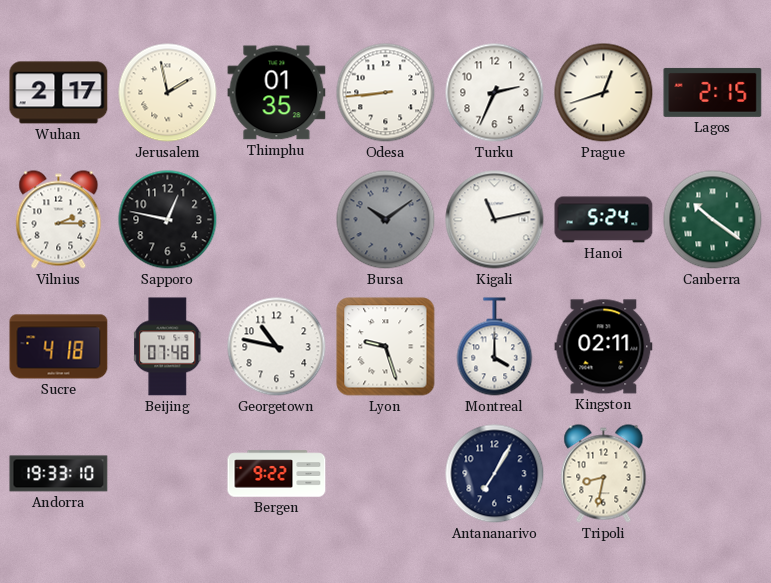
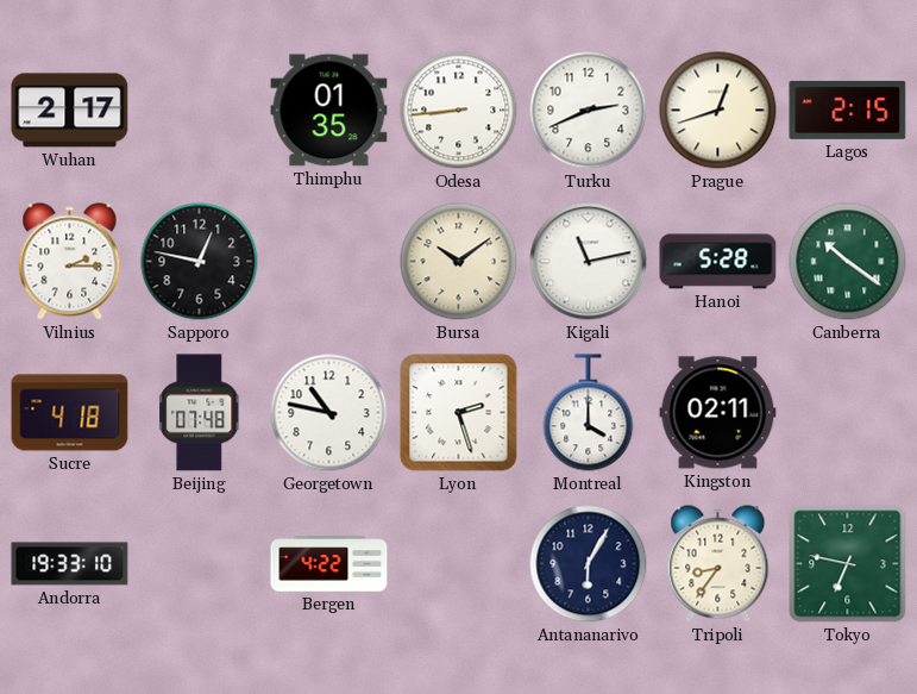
Jerusalem: 1:58 -> none (168, 93)
Turku: 2:34 -> 2:41 (589, 111)
Bursa dial: grey -> cream (459, 262)
Hanoi: 5:24 -> 5:28 (718, 262)
Lyon: 9:27 -> 2:27 (459, 413)
Bergen: 9:22 -> 4:22 (329, 564)
Antananarivo: 7:05 -> 6:05 (589, 564)
Tripoli: 8:32 -> 8:36 (718, 564)
Tokyo: none -> 6:47 (848, 564)
